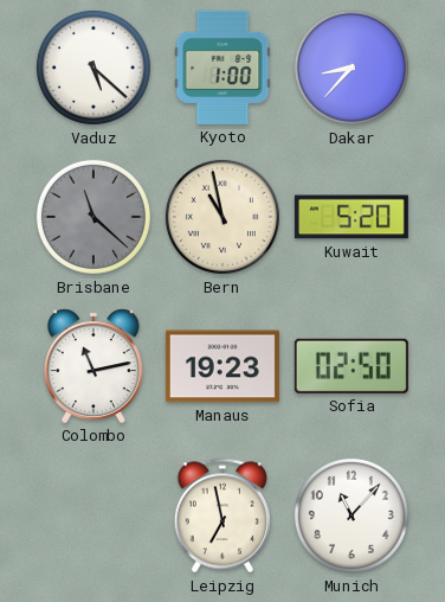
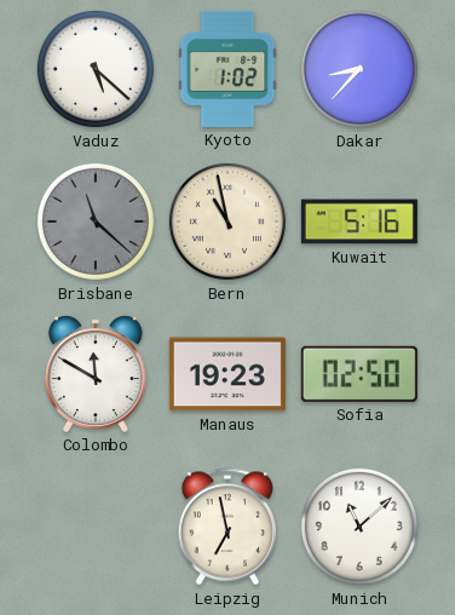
Kyoto: 1:00 -> 1:02 (227, 69)
Kuwait: 5:20 -> 5:16 (359, 222)
Colombo: 11:13 -> 11:50 (96, 374)
Munich: 11:07 -> 11:08 (359, 527)
